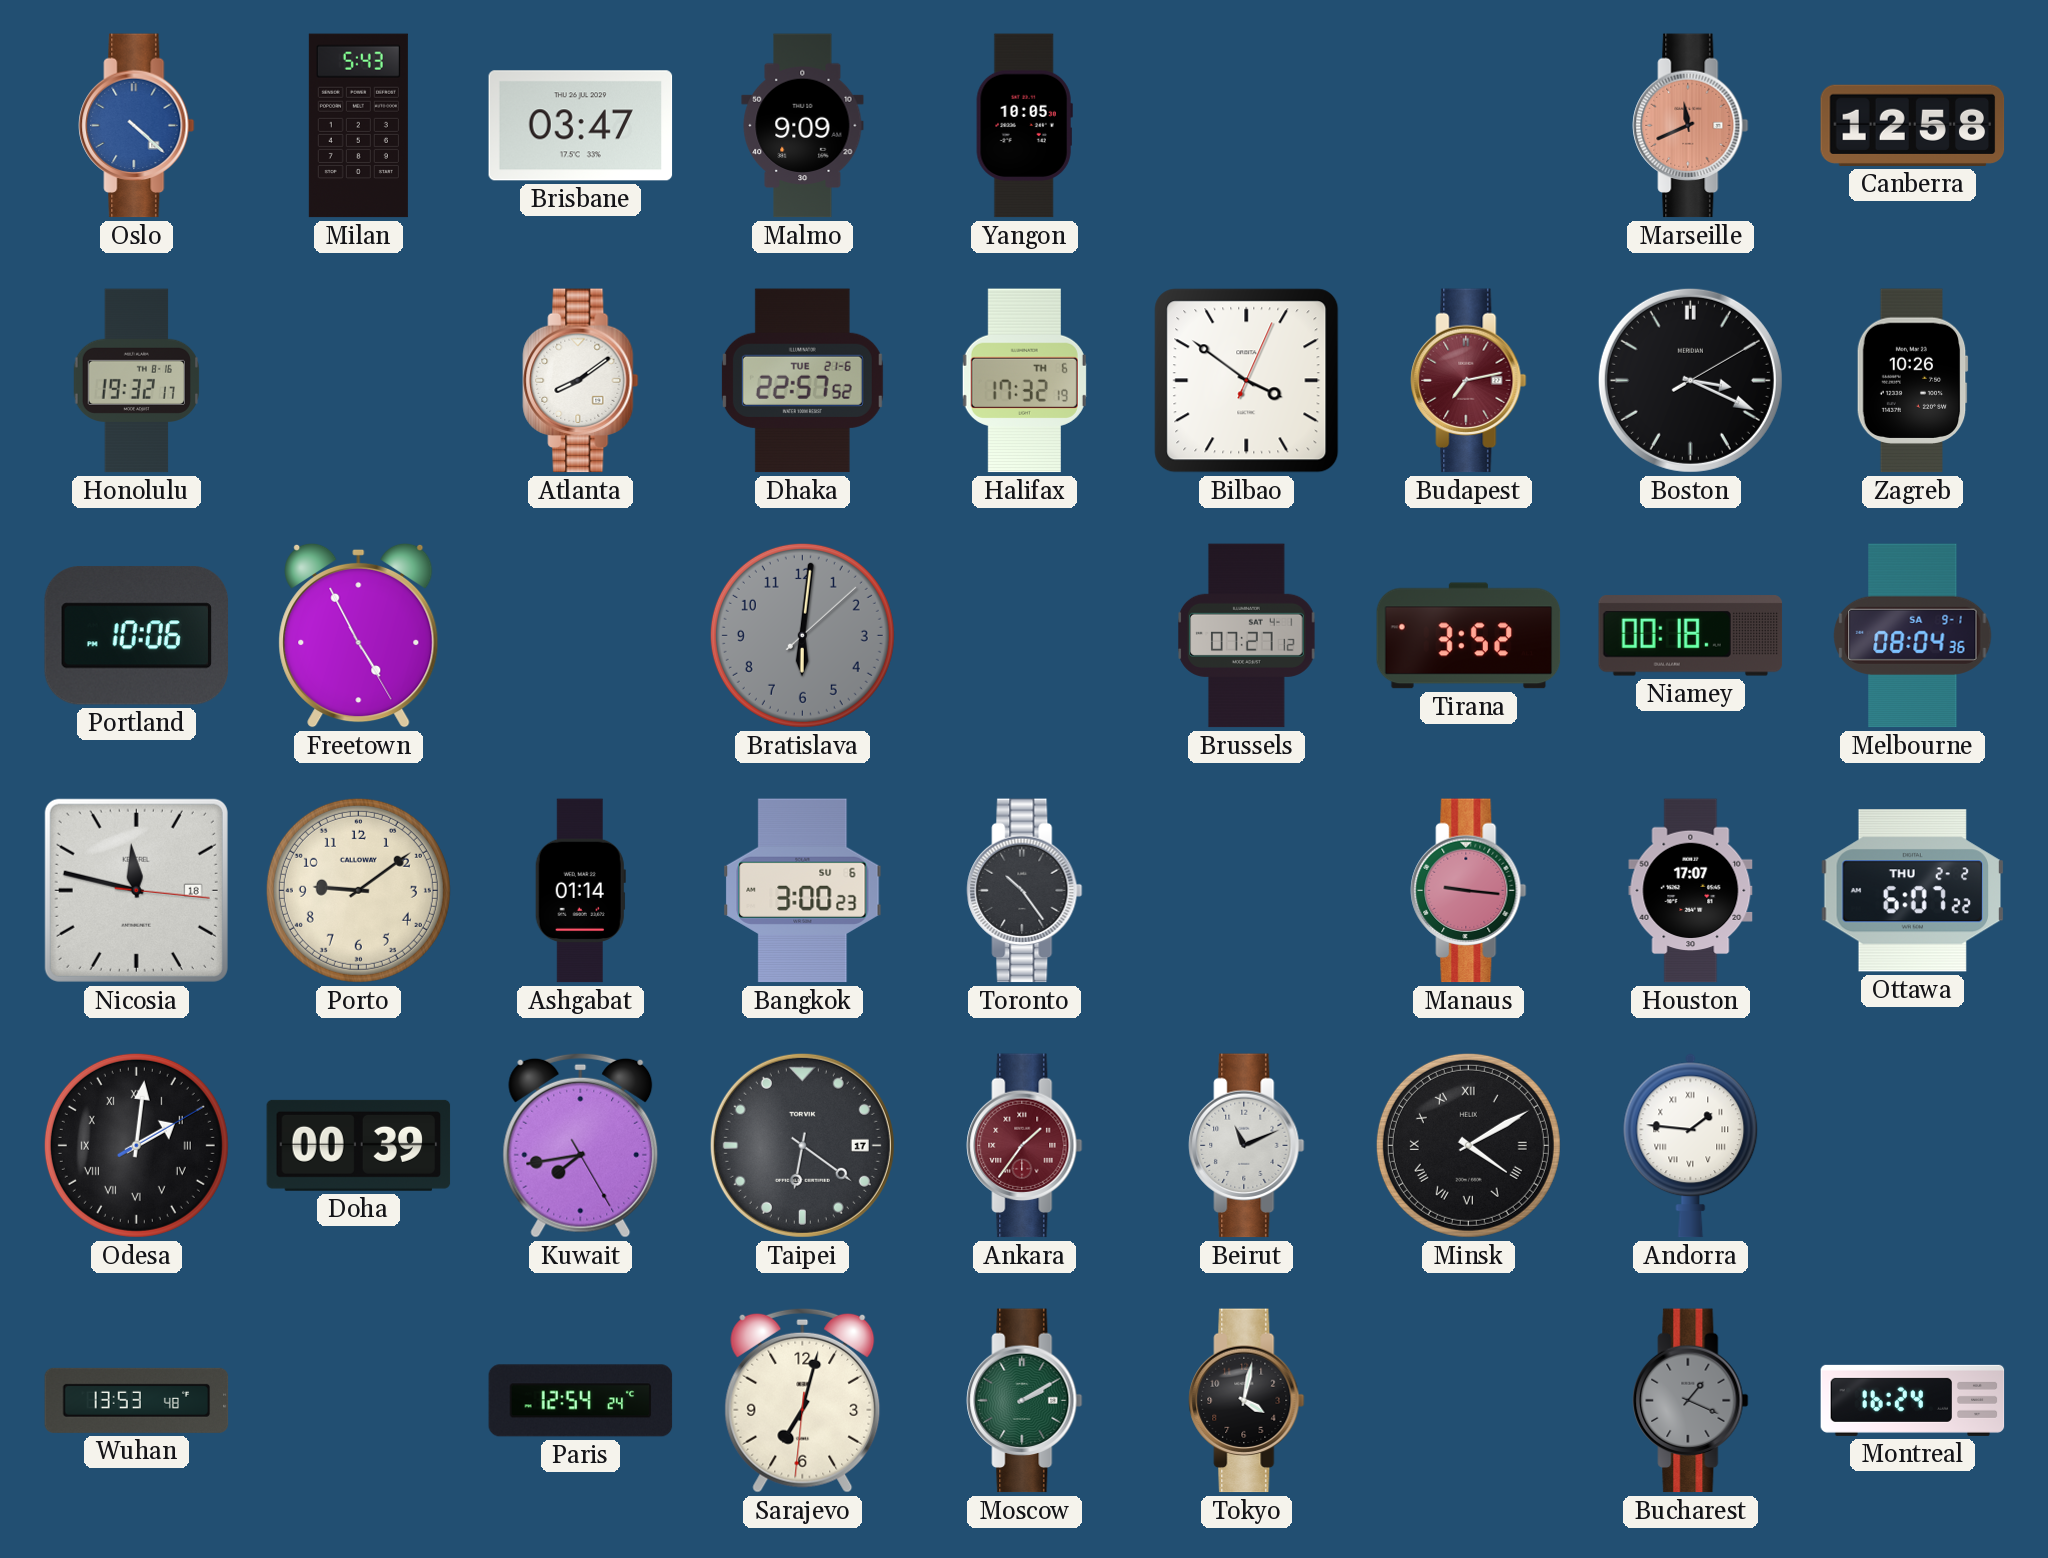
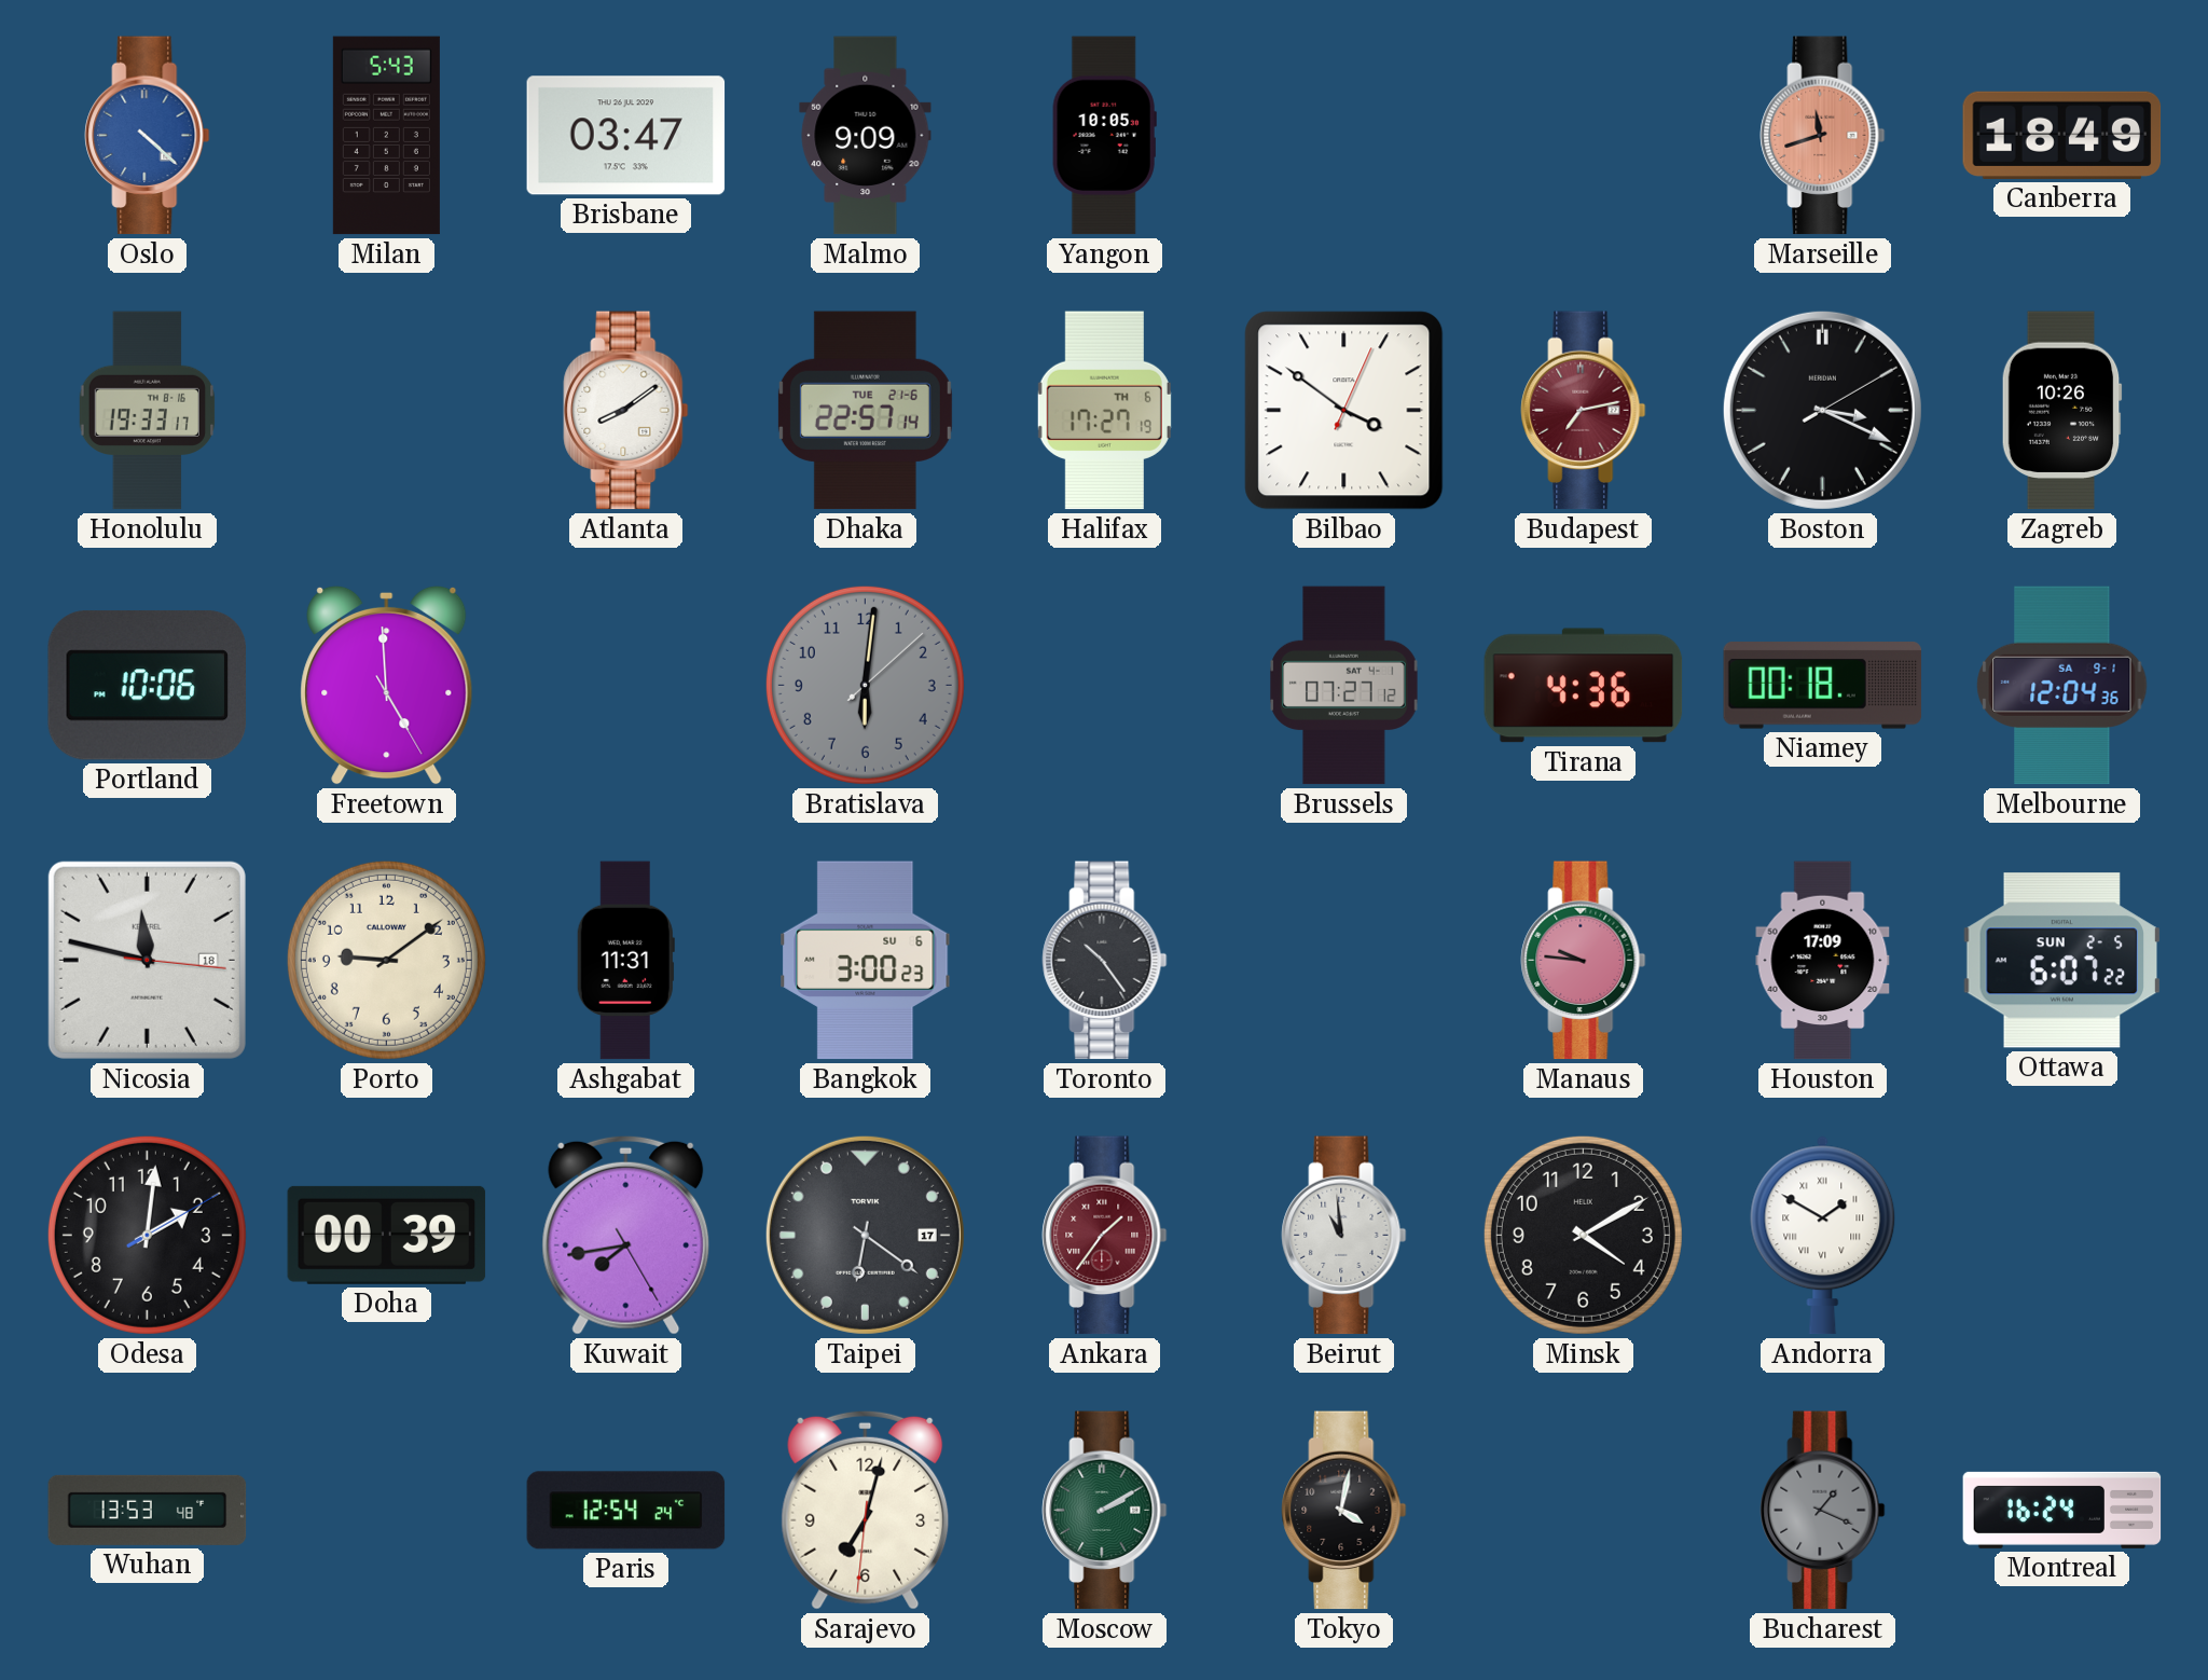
Marseille: 11:41 -> 11:42 (1823, 136)
Canberra: 12:58 -> 18:49 (2062, 135)
Honolulu: 19:32 -> 19:33 (148, 411)
Dhaka: 22:57:52 -> 22:57:14 (865, 411)
Halifax: 17:32 -> 17:27 (1104, 411)
Freetown: 4:55 -> 4:59 (387, 685)
Tirana: 3:52 -> 4:36 (1584, 686)
Melbourne: 08:04 -> 12:04 (2062, 686)
Ashgabat: 01:14 -> 11:31 (625, 961)
Manaus: 9:16 -> 9:46 (1584, 961)
Houston: 17:07 -> 17:09 (1823, 961)
Ottawa date: THU 2-2 -> SUN 2-5 (2061, 961)
Odesa numerals: Roman -> Arabic (147, 1235)
Beirut: 11:11 -> 10:59 (1344, 1236)
Minsk numerals: Roman -> Arabic (1583, 1235)
Andorra: 1:46 -> 1:50 (1823, 1236)
